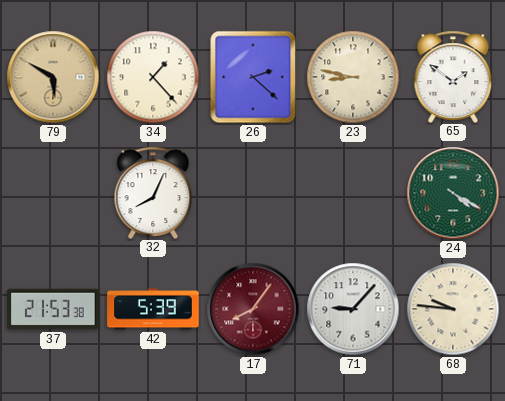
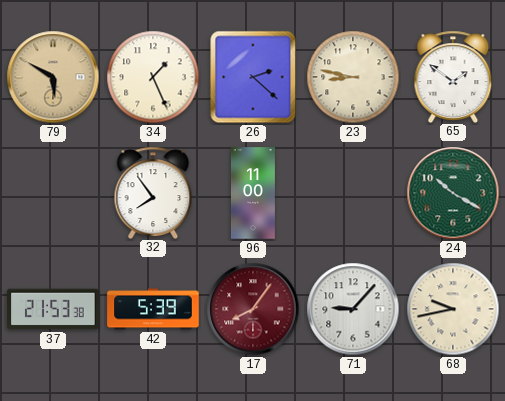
34: 1:23 -> 1:26 (153, 77)
32: 8:04 -> 7:54 (153, 192)
96: none -> 11:00 (253, 193)
24: 4:20 -> 10:20 (453, 193)
68: 9:46 -> 9:43 (453, 309)
